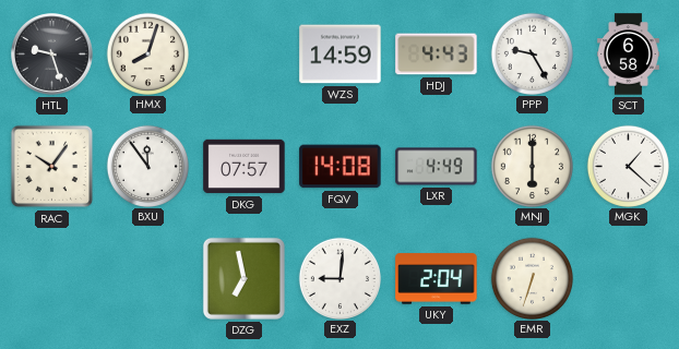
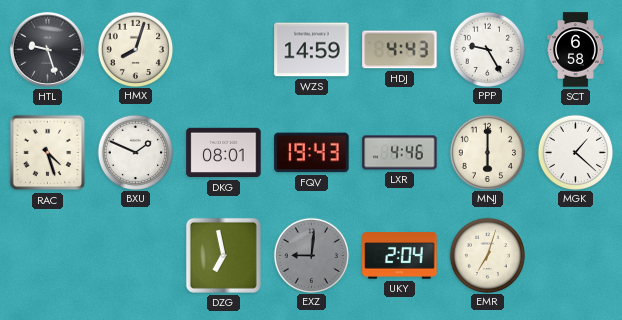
RAC: 10:06 -> 4:27 (48, 153)
BXU: 11:54 -> 1:49 (135, 152)
DKG: 07:57 -> 08:01 (224, 153)
FQV: 14:08 -> 19:43 (312, 153)
LXR: 4:49 -> 4:46 (400, 153)
EXZ dial: white -> grey (311, 255)
EMR: 6:33 -> 7:03 (487, 255)
